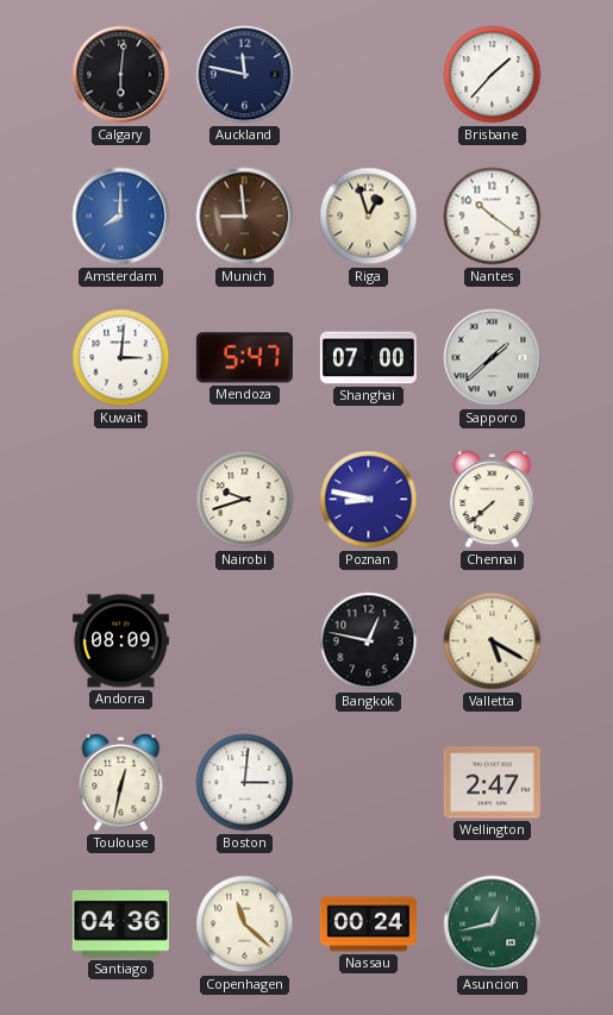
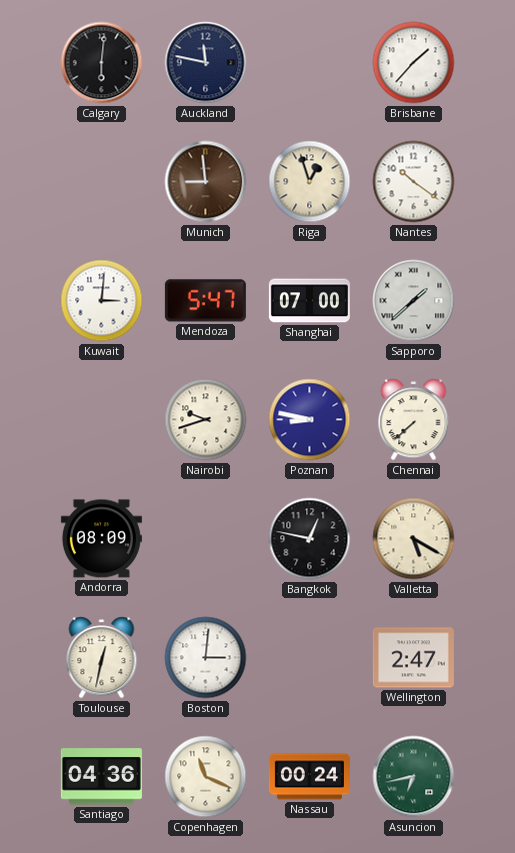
Amsterdam: 8:00 -> none (121, 217)
Copenhagen: 11:22 -> 11:19 (206, 777)
Asuncion: 12:43 -> 6:43 (414, 777)
